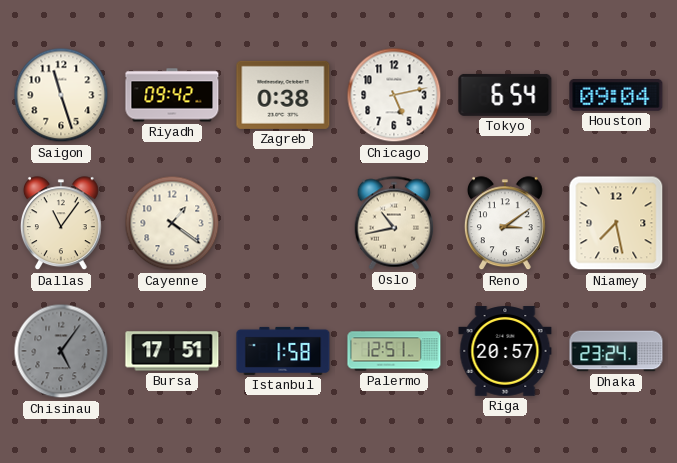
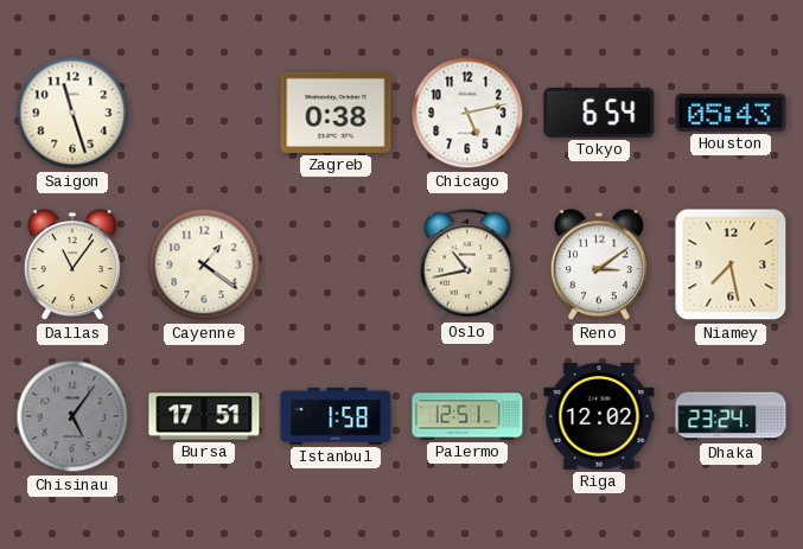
Riyadh: 09:42 -> none (172, 95)
Houston: 09:04 -> 05:43 (731, 113)
Riga: 20:57 -> 12:02 (599, 416)
